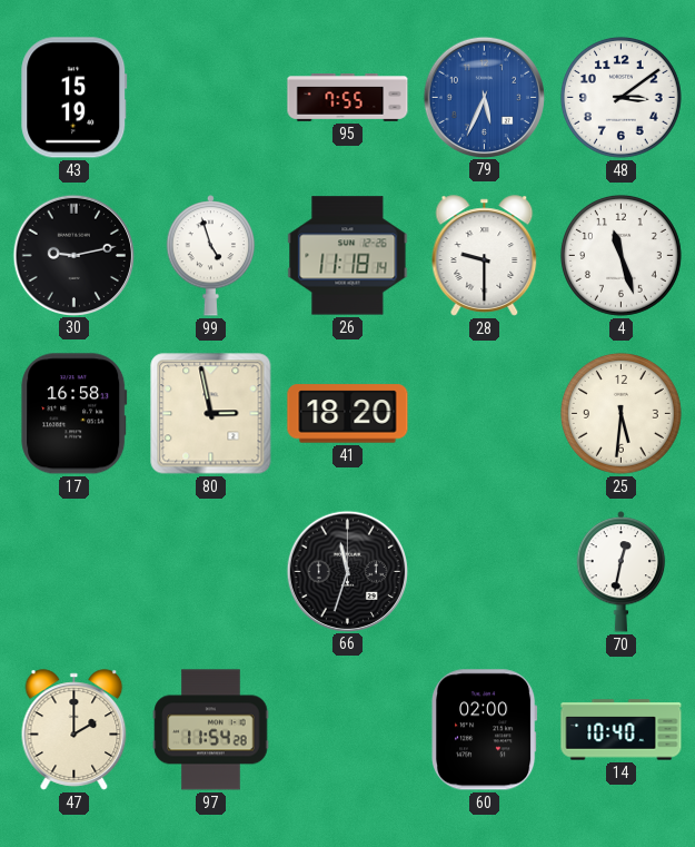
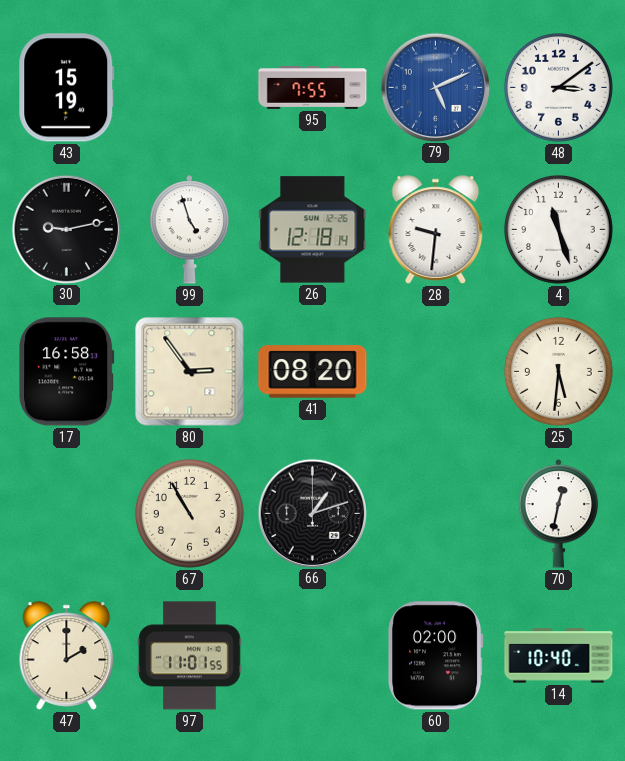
79: 5:34 -> 5:11 (435, 87)
26: 11:18 -> 12:18 (313, 230)
28: 9:30 -> 9:31 (436, 230)
80: 2:58 -> 2:54 (190, 372)
41: 18:20 -> 08:20 (313, 372)
67: none -> 10:55 (189, 513)
66: 11:33 -> 1:12 (312, 513)
97: 11:54 -> 11:01 (190, 656)
